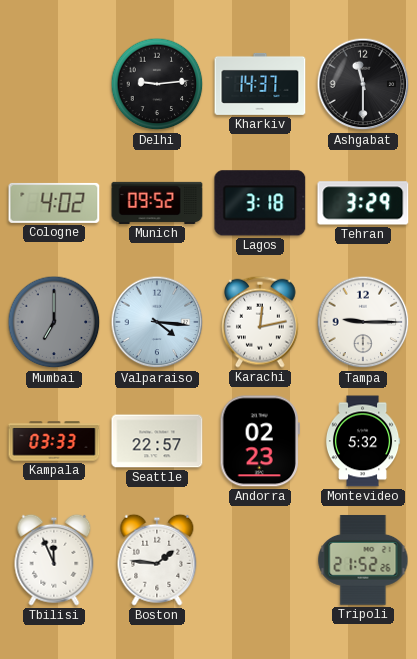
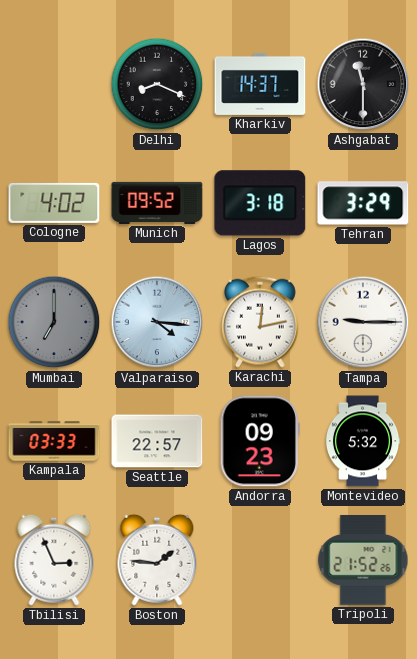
Delhi: 9:14 -> 8:19 (157, 84)
Andorra: 02:23 -> 09:23 (260, 441)
Tbilisi: 11:56 -> 2:56 (54, 560)
